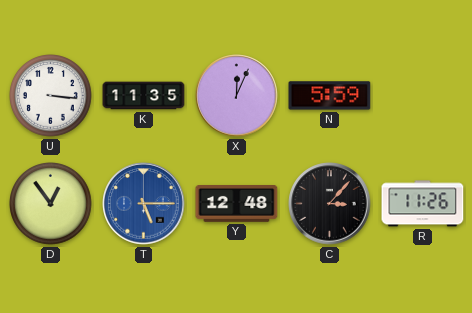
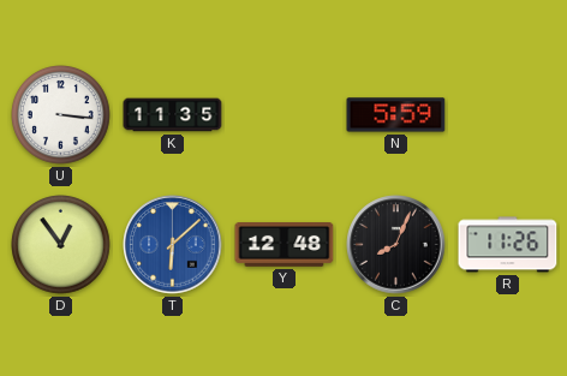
X: 12:04 -> none (237, 96)
T: 5:15 -> 6:08 (173, 245)
C: 3:07 -> 8:04 (396, 245)
